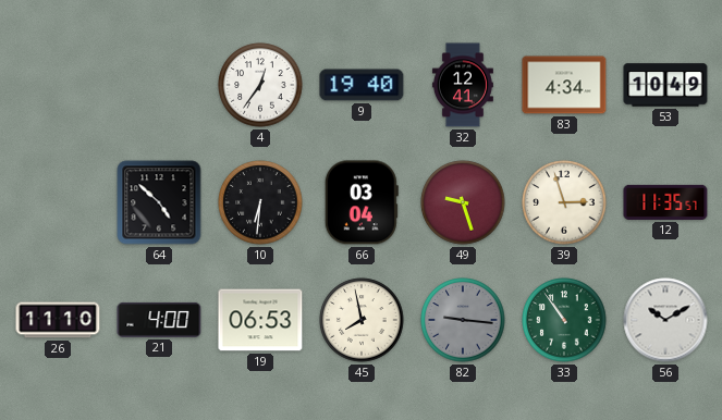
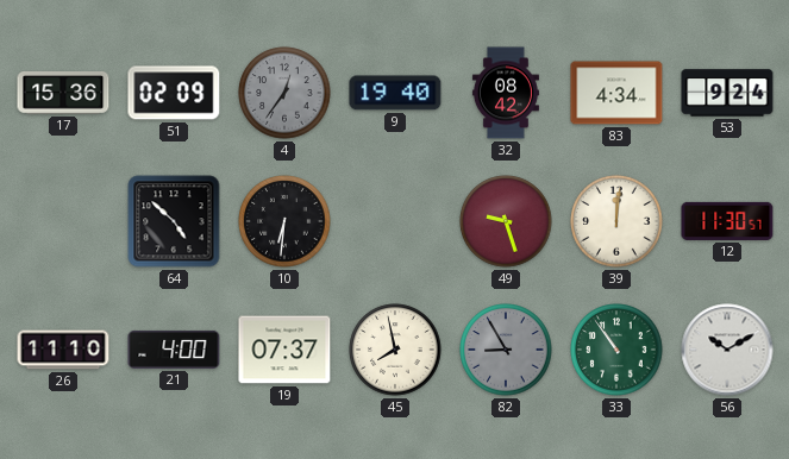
17: none -> 15:36 (63, 93)
51: none -> 02:09 (174, 93)
4 dial: white -> grey (284, 93)
32: 12:41 -> 08:42 (506, 93)
53: 10:49 -> 9:24 (727, 93)
66: 03:04 -> none (362, 202)
39: 2:57 -> 12:01 (616, 221)
12: 11:35 -> 11:30 (727, 221)
19: 06:53 -> 07:37 (284, 350)
82: 9:16 -> 8:55 (506, 350)
